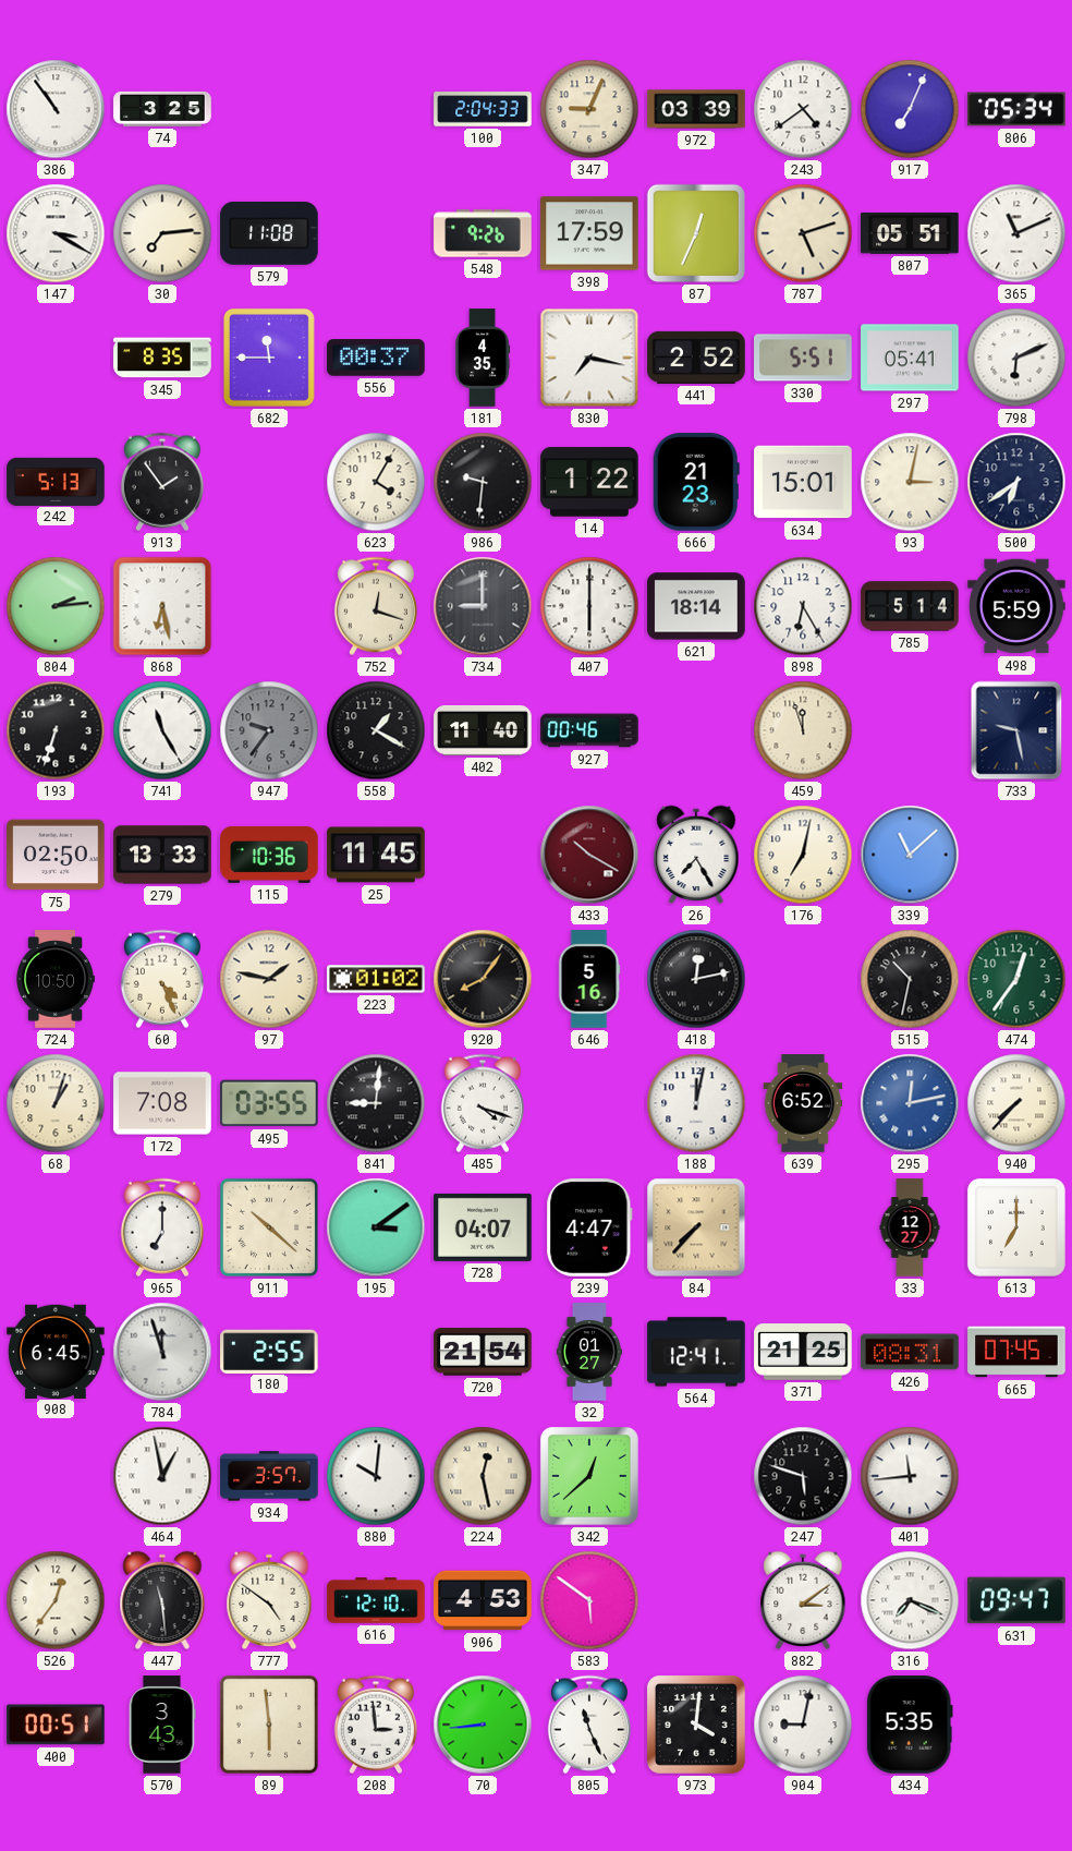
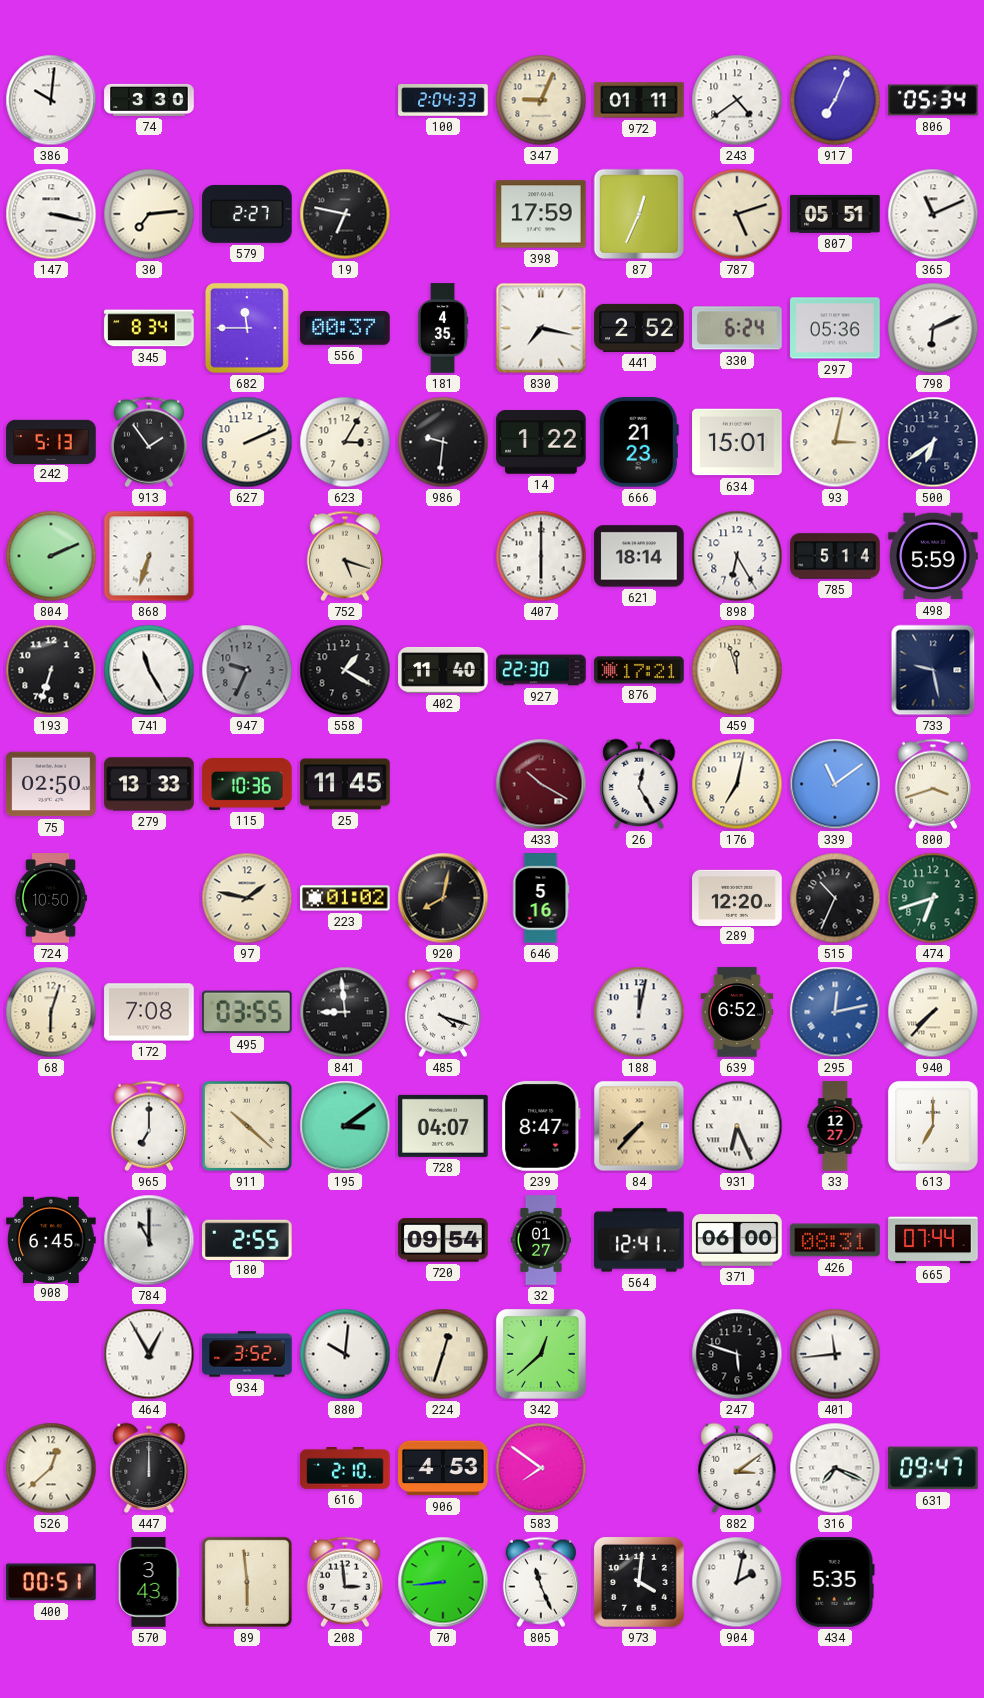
386: 10:54 -> 10:01 (51, 100)
74: 3:25 -> 3:30 (149, 100)
972: 03:39 -> 01:11 (639, 100)
147: 3:20 -> 3:17 (51, 214)
579: 11:08 -> 2:27 (247, 214)
19: none -> 6:47 (345, 214)
548: 9:26 -> none (483, 233)
345: 8:35 -> 8:34 (149, 328)
330: 5:51 -> 6:24 (737, 328)
297: 05:41 -> 05:36 (835, 328)
627: none -> 2:11 (247, 442)
623: 4:05 -> 3:05 (345, 442)
804: 2:14 -> 2:11 (51, 556)
868: 6:28 -> 6:33 (149, 556)
752: 12:18 -> 5:18 (345, 556)
734: 9:00 -> none (483, 606)
947: 9:36 -> 9:34 (247, 670)
927: 00:46 -> 22:30 (541, 670)
876: none -> 17:21 (639, 670)
26: 7:25 -> 12:25 (639, 784)
339: 11:08 -> 11:09 (835, 784)
800: none -> 3:42 (933, 784)
60: 4:26 -> none (162, 979)
920: 8:06 -> 8:02 (443, 898)
418: 12:13 -> none (696, 979)
289: none -> 12:20 (737, 897)
515: 10:32 -> 10:34 (835, 898)
474: 12:36 -> 6:42 (933, 898)
68: 1:03 -> 6:03 (51, 1012)
841: 9:01 -> 8:59 (345, 1012)
239: 4:47 -> 8:47 (541, 1126)
931: none -> 6:26 (737, 1126)
784: 11:57 -> 11:00 (149, 1240)
720: 21:54 -> 09:54 (443, 1240)
371: 21:25 -> 06:00 (737, 1240)
665: 07:45 -> 07:44 (933, 1240)
464: 12:58 -> 12:55 (149, 1354)
934: 3:57 -> 3:52 (247, 1354)
224: 12:28 -> 12:33 (443, 1354)
526: 12:36 -> 12:38 (51, 1468)
447: 11:29 -> 12:00 (149, 1468)
777: 4:51 -> none (269, 1600)
616: 12:10 -> 2:10 (345, 1469)
583: 5:51 -> 7:51 (541, 1468)
904: 9:02 -> 2:02 (737, 1582)
